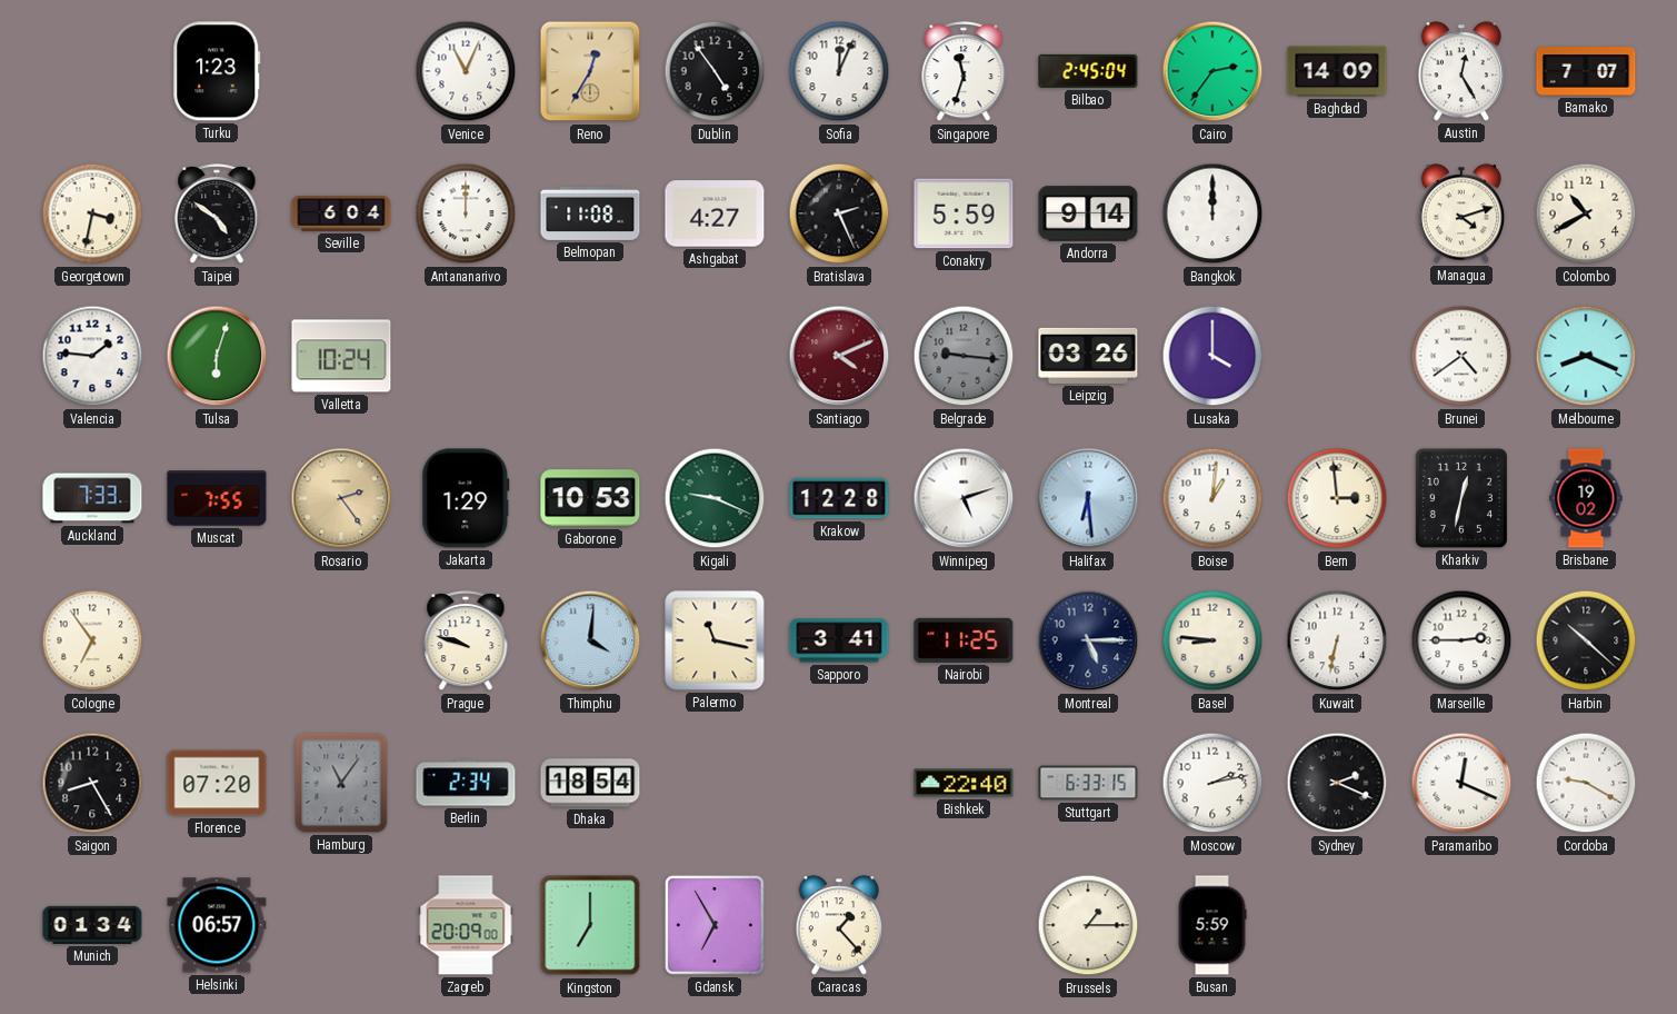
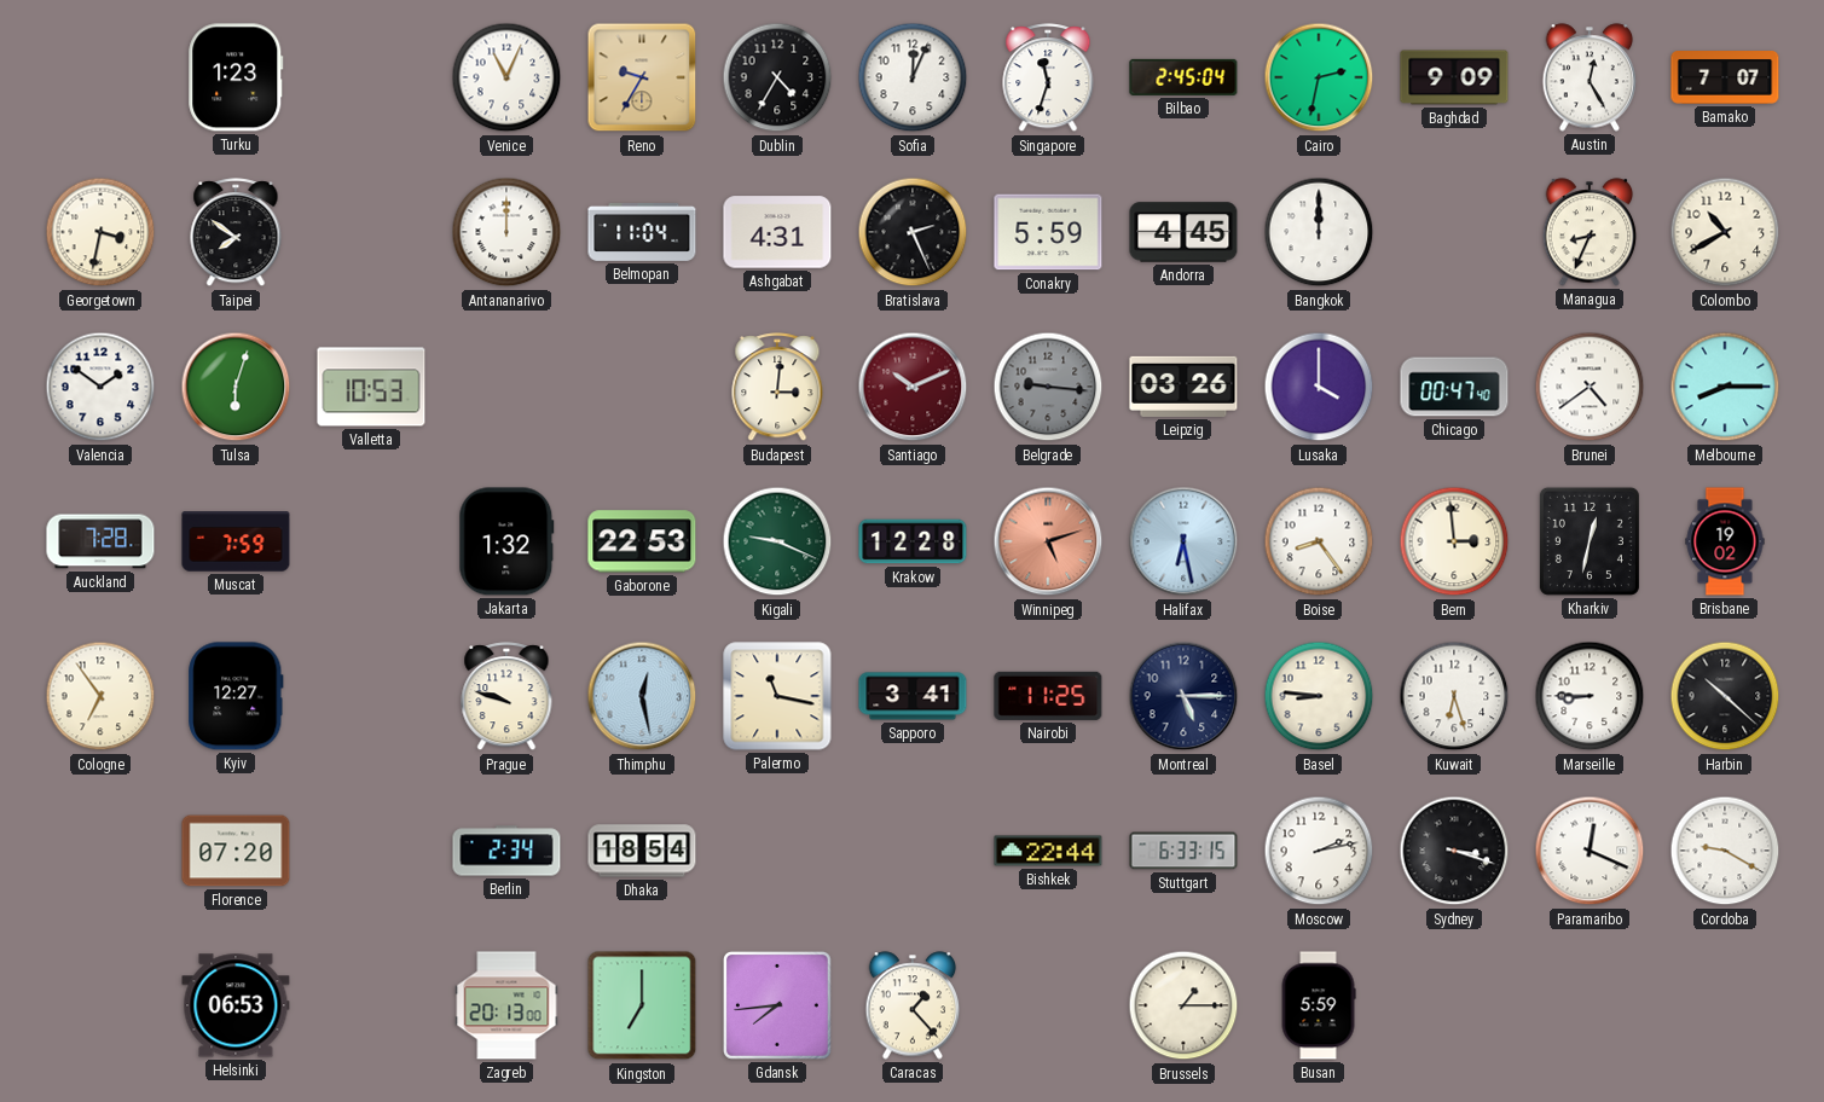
Reno: 12:35 -> 9:35 (642, 77)
Dublin: 4:54 -> 4:35 (777, 77)
Cairo: 2:36 -> 2:32 (1319, 77)
Baghdad: 14:09 -> 9:09 (1454, 77)
Taipei: 4:51 -> 7:51 (236, 233)
Seville: 6:04 -> none (341, 215)
Belmopan: 11:08 -> 11:04 (642, 232)
Ashgabat: 4:27 -> 4:31 (777, 232)
Andorra: 9:14 -> 4:45 (1183, 232)
Managua: 4:12 -> 8:34 (1590, 232)
Valencia: 1:46 -> 1:51 (100, 387)
Valletta: 10:24 -> 10:53 (371, 387)
Budapest: none -> 3:01 (777, 388)
Santiago: 4:11 -> 10:11 (913, 387)
Chicago: none -> 00:47 (1454, 387)
Melbourne: 8:19 -> 8:15 (1725, 387)
Auckland: 7:33 -> 7:28 (100, 541)
Muscat: 7:55 -> 7:59 (236, 541)
Rosario: 2:24 -> none (341, 498)
Jakarta: 1:29 -> 1:32 (506, 541)
Gaborone: 10:53 -> 22:53 (642, 541)
Winnipeg dial: white -> salmon (1048, 541)
Halifax: 6:29 -> 6:28 (1183, 541)
Boise: 1:01 -> 8:24 (1319, 541)
Kyiv: none -> 12:27 (236, 696)
Thimphu: 4:01 -> 12:28 (642, 696)
Kuwait: 6:32 -> 6:27 (1454, 696)
Marseille: 2:45 -> 8:45 (1590, 696)
Saigon: 8:25 -> none (92, 783)
Hamburg: 11:06 -> none (341, 783)
Bishkek: 22:40 -> 22:44 (1048, 851)
Sydney: 2:19 -> 3:18 (1454, 851)
Munich: 01:34 -> none (92, 925)
Helsinki: 06:57 -> 06:53 (236, 1005)
Zagreb: 20:09 -> 20:13 (506, 1005)
Gdansk: 6:55 -> 7:44 (777, 1005)
